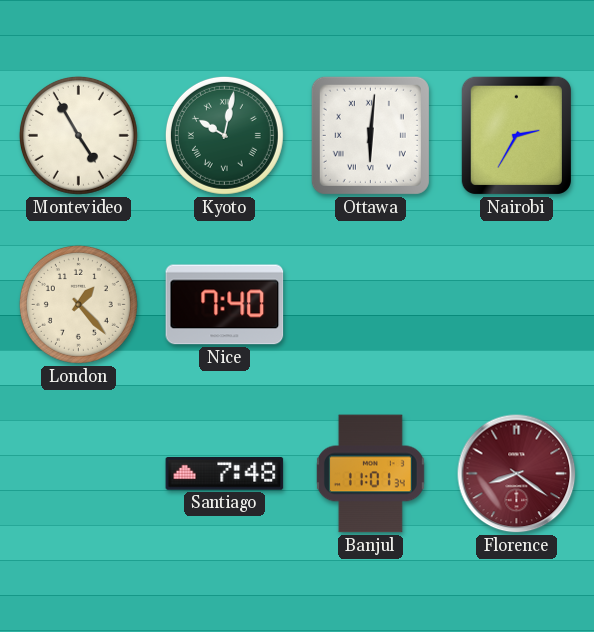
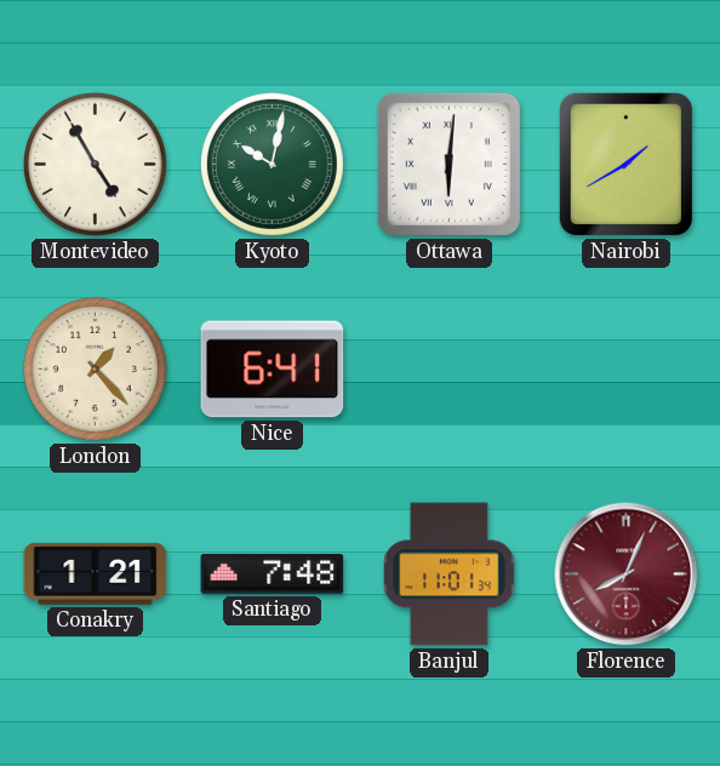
Nairobi: 2:35 -> 1:40 (625, 164)
Nice: 7:40 -> 6:41 (273, 370)
Conakry: none -> 1:21 (96, 573)
Florence: 8:21 -> 8:04 (627, 574)
